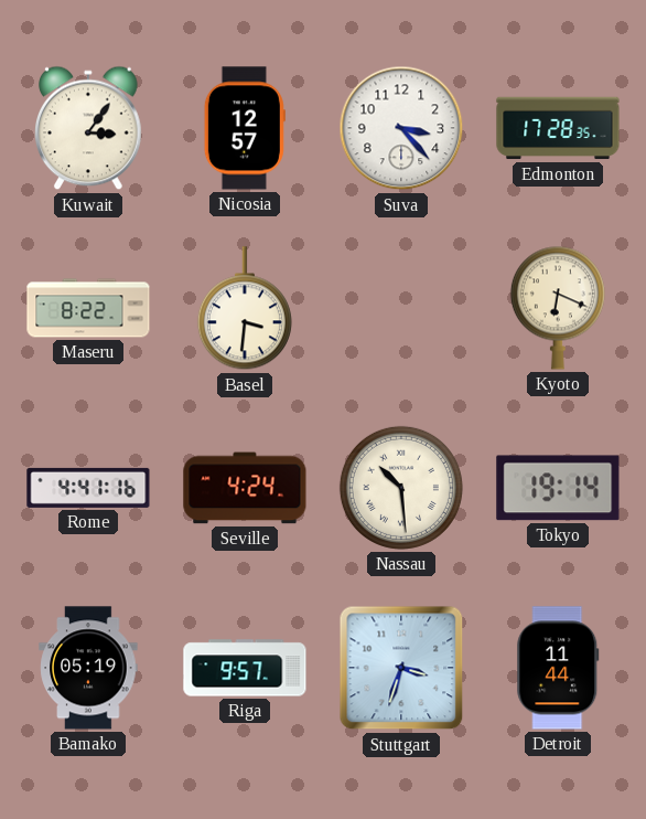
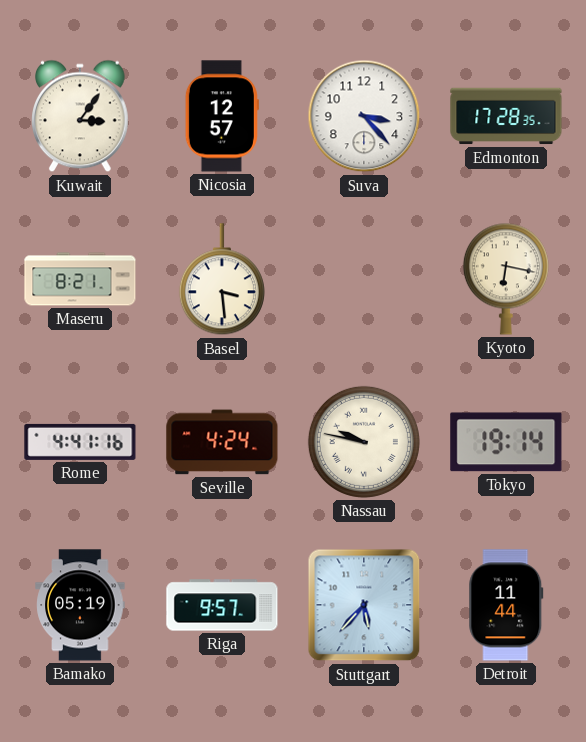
Maseru: 8:22 -> 8:21 (80, 279)
Basel: 3:31 -> 3:29 (222, 280)
Kyoto: 6:19 -> 6:17 (506, 279)
Nassau: 10:29 -> 9:47 (364, 442)
Stuttgart: 3:33 -> 5:37 (364, 605)
